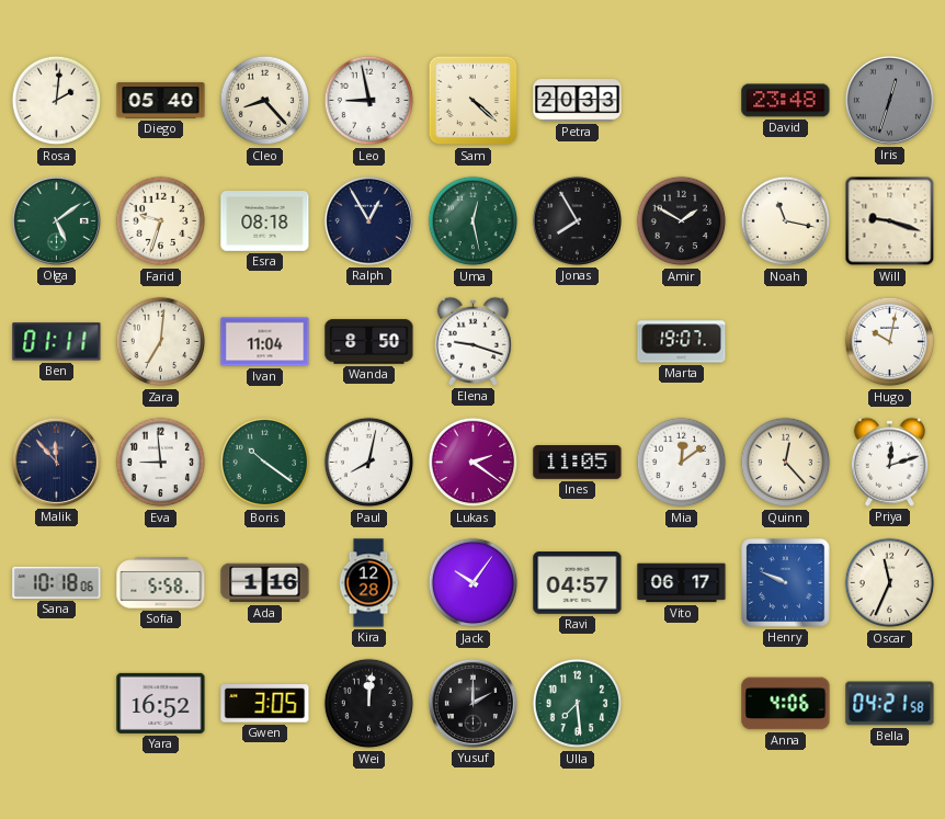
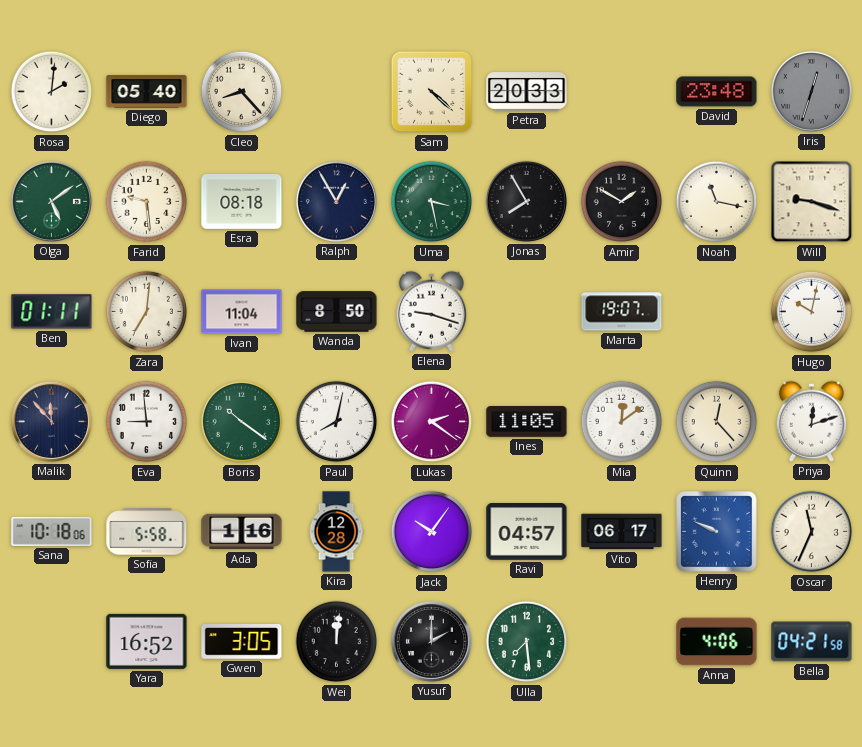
Leo: 8:58 -> none (369, 101)
Farid: 9:33 -> 9:29 (147, 202)
Uma: 12:28 -> 3:28 (432, 202)
